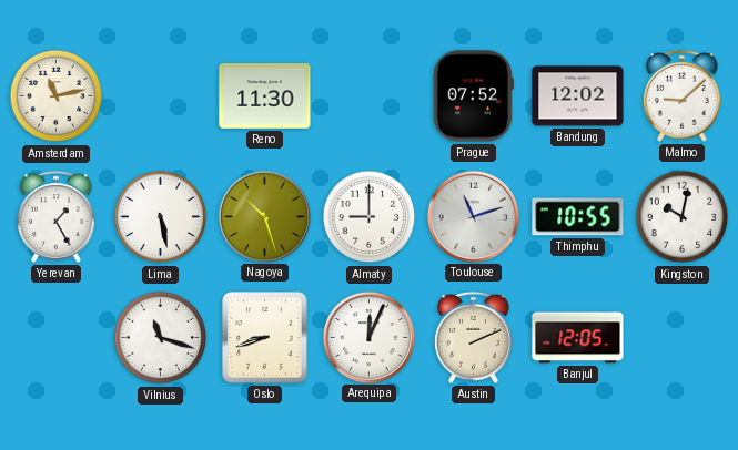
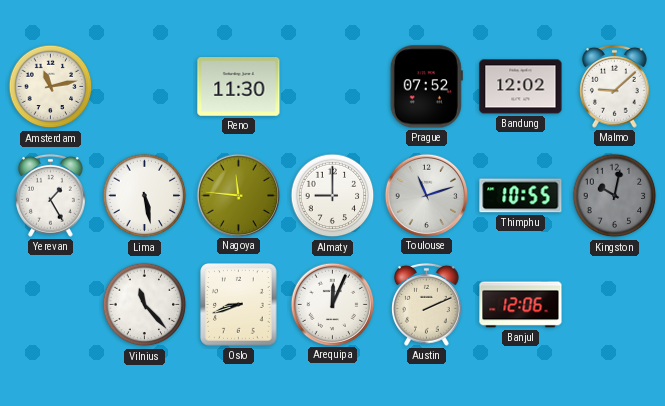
Nagoya: 10:27 -> 11:46 (238, 195)
Kingston dial: white -> grey (615, 196)
Vilnius: 11:18 -> 11:23 (145, 305)
Banjul: 12:05 -> 12:06 (521, 305)
